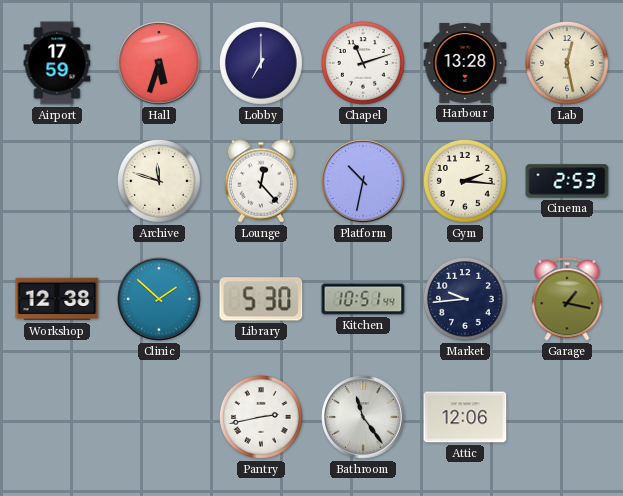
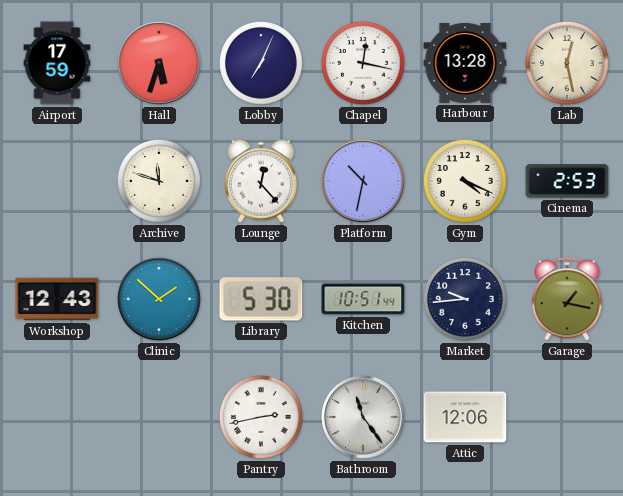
Lobby: 7:00 -> 7:04 (261, 63)
Chapel: 11:12 -> 12:17 (363, 63)
Gym: 2:16 -> 4:19 (465, 181)
Workshop: 12:38 -> 12:43 (57, 299)
